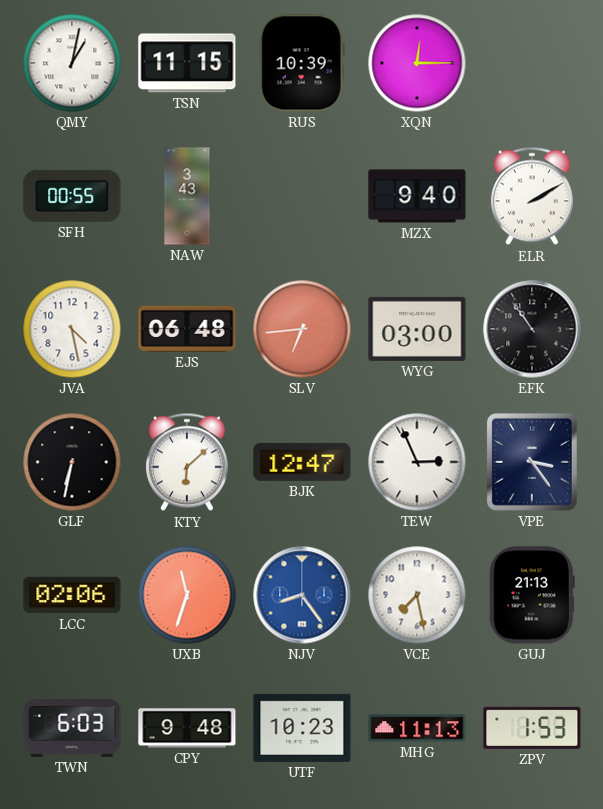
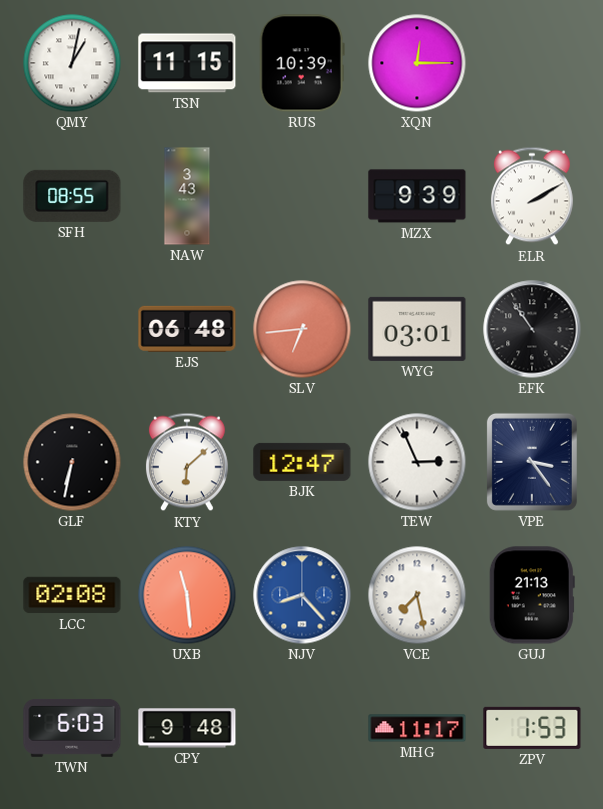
SFH: 00:55 -> 08:55 (72, 196)
MZX: 9:40 -> 9:39 (417, 196)
JVA: 4:28 -> none (72, 329)
WYG: 03:00 -> 03:01 (417, 329)
LCC: 02:06 -> 02:08 (72, 595)
UXB: 11:33 -> 11:29 (187, 595)
NJV: 8:24 -> 8:23 (302, 595)
UTF: 10:23 -> none (302, 728)
MHG: 11:13 -> 11:17 (417, 728)
